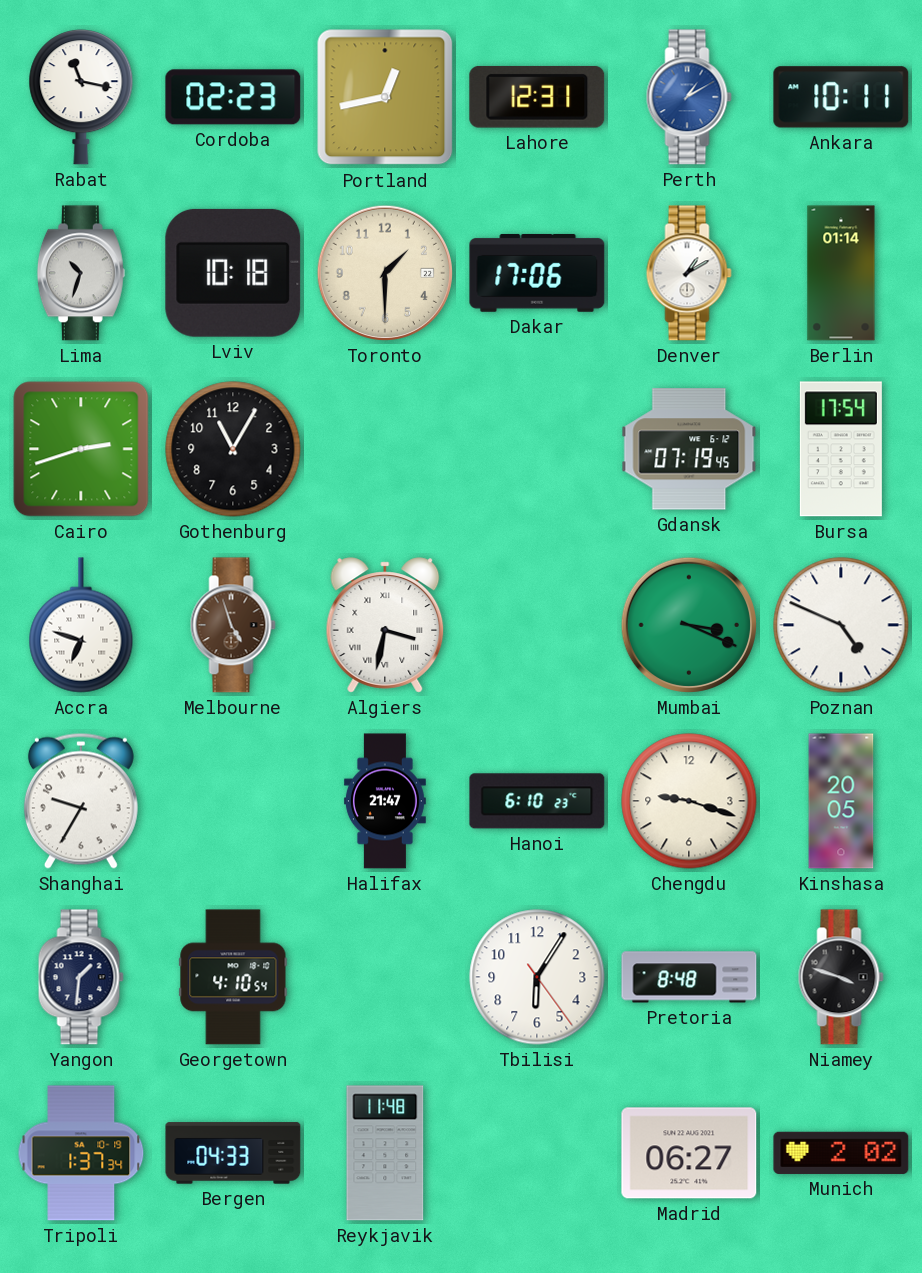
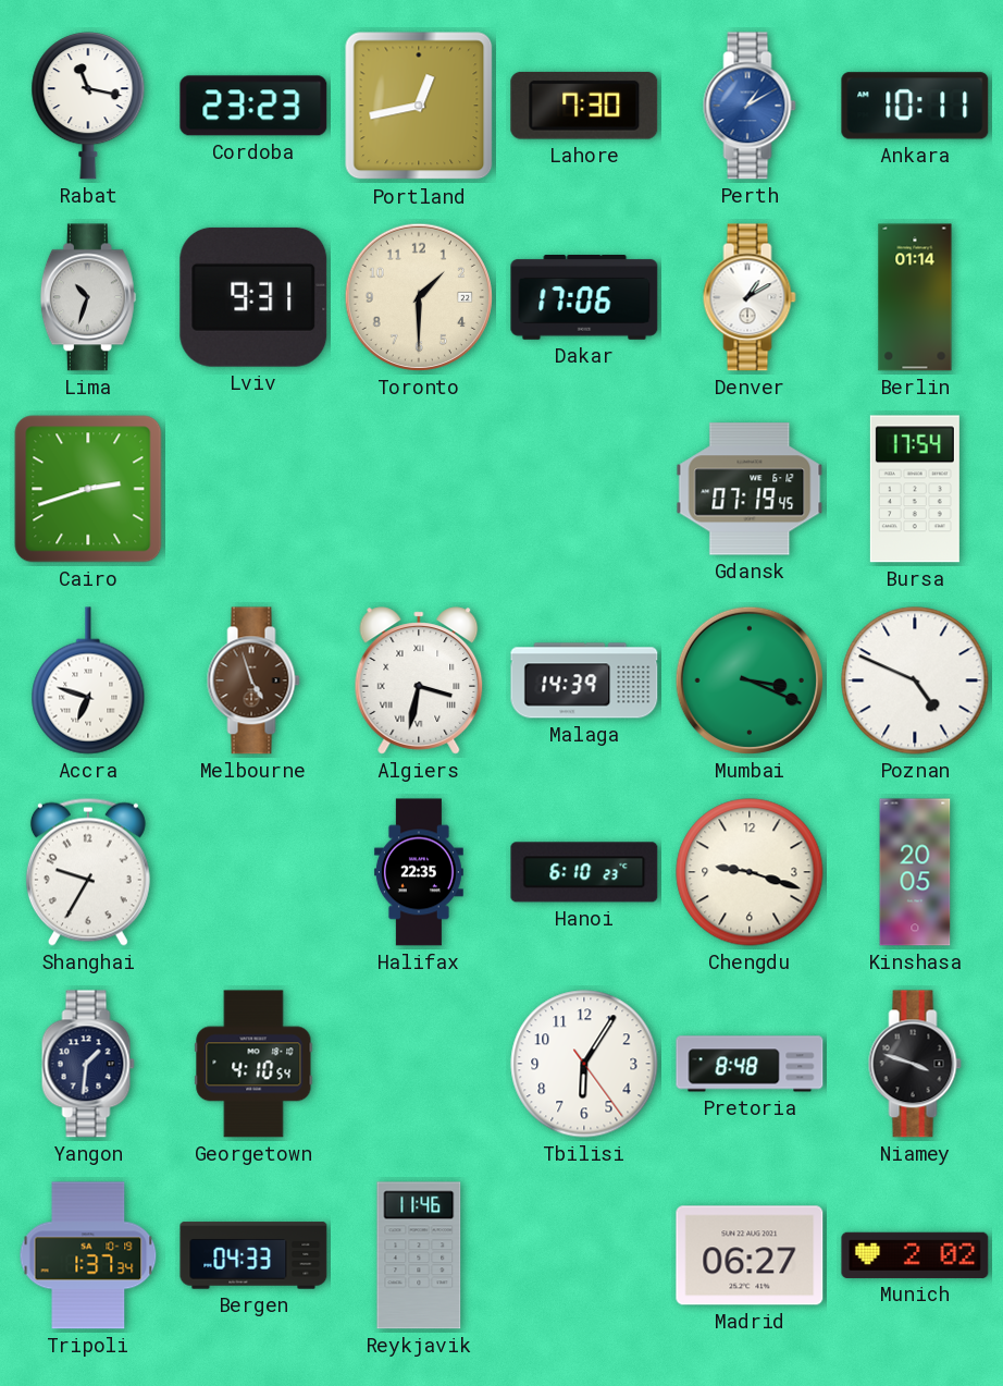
Cordoba: 02:23 -> 23:23 (253, 106)
Lahore: 12:31 -> 7:30 (584, 106)
Lviv: 10:18 -> 9:31 (253, 297)
Gothenburg: 11:05 -> none (233, 449)
Malaga: none -> 14:39 (584, 680)
Halifax: 21:47 -> 22:35 (419, 872)
Reykjavik: 11:48 -> 11:46 (419, 1255)
